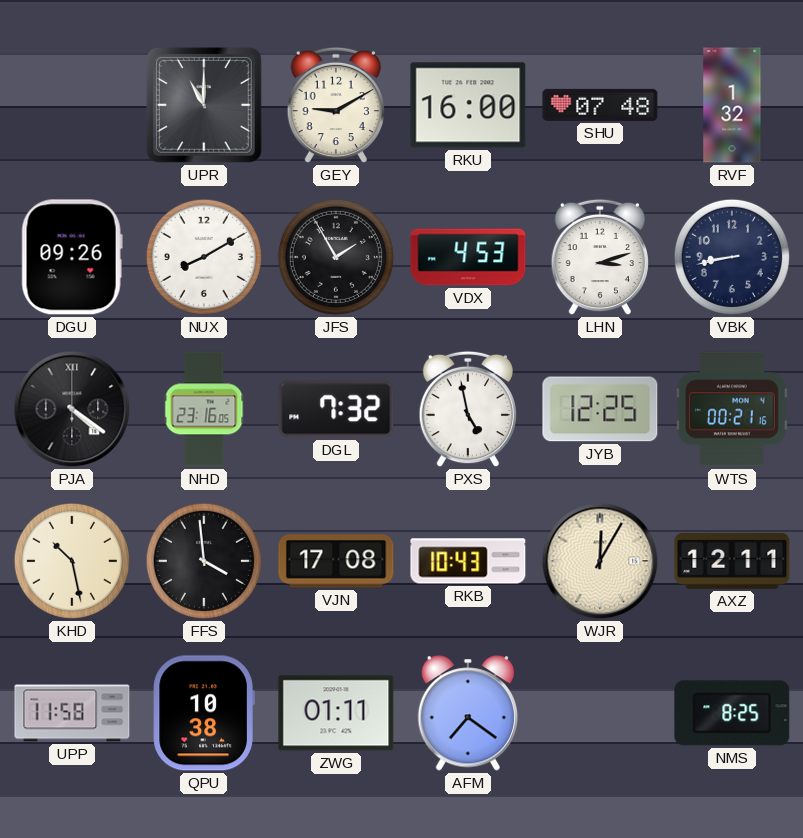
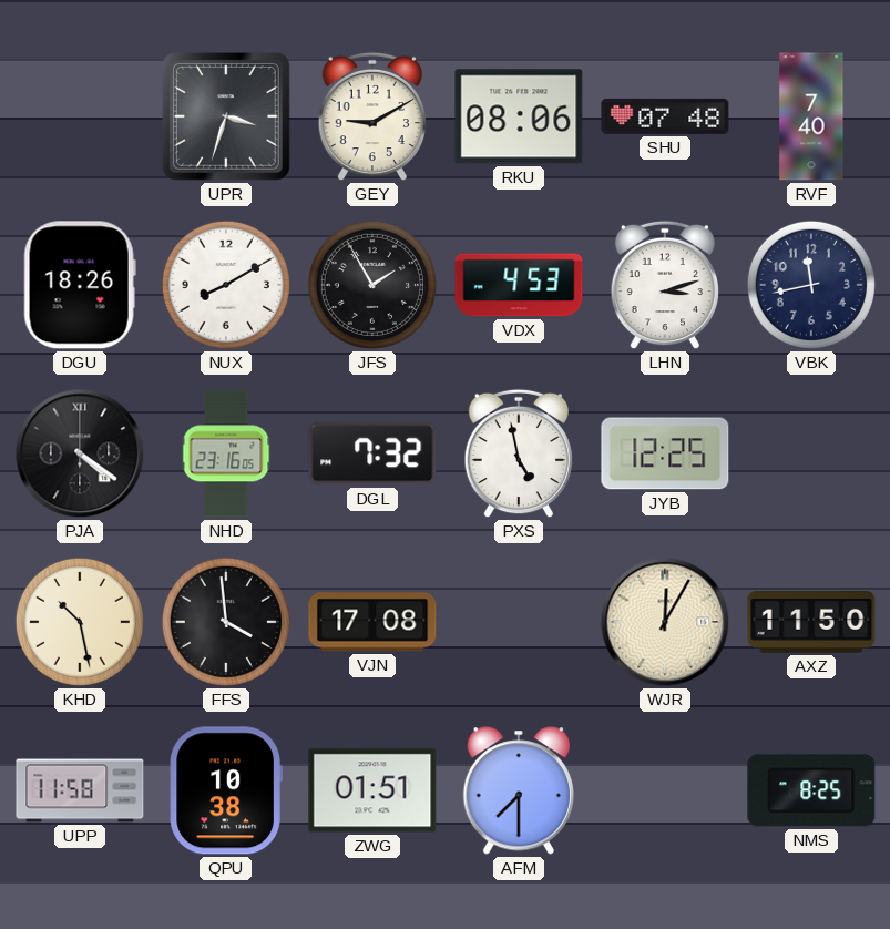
UPR: 11:00 -> 3:33 (226, 116)
RKU: 16:00 -> 08:06 (519, 116)
RVF: 1:32 -> 7:40 (811, 116)
DGU: 09:26 -> 18:26 (80, 285)
VBK: 8:43 -> 11:43 (811, 285)
WTS: 00:21 -> none (732, 409)
RKB: 10:43 -> none (468, 561)
AXZ: 12:11 -> 11:50 (811, 623)
ZWG: 01:11 -> 01:51 (372, 790)
AFM: 7:21 -> 7:30 (519, 790)
